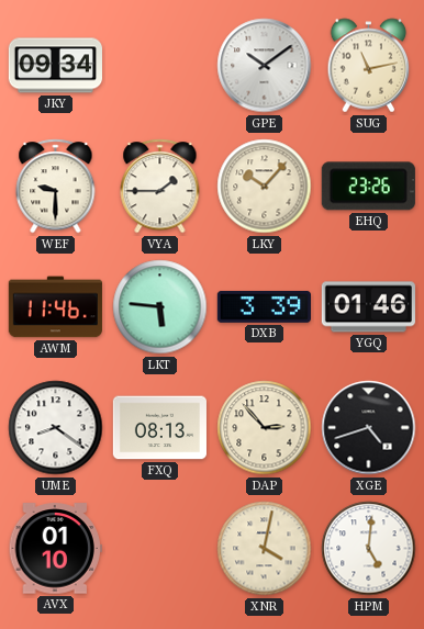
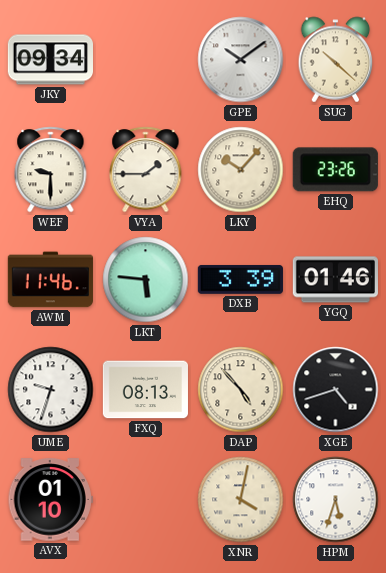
SUG: 11:13 -> 10:22 (336, 60)
UME: 8:21 -> 9:33 (51, 390)
DAP: 2:53 -> 4:53 (241, 390)
HPM: 5:01 -> 5:33 (336, 500)
